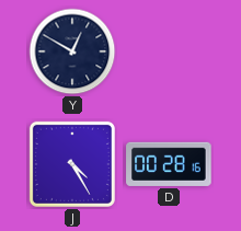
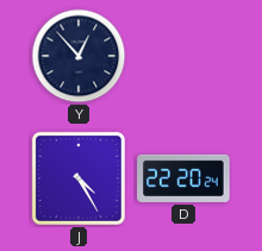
Y: 12:50 -> 12:53 (79, 56)
D: 00:28 -> 22:20 (183, 178)
